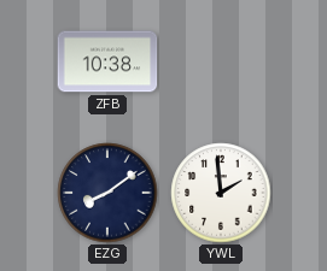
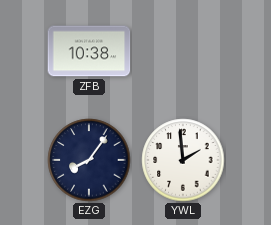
EZG: 8:09 -> 8:06 (89, 160)
